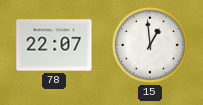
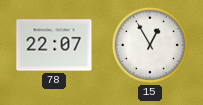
15: 12:59 -> 12:55 (150, 45)
